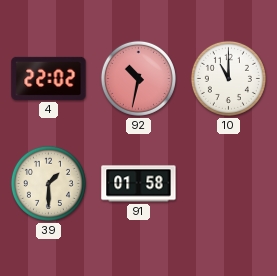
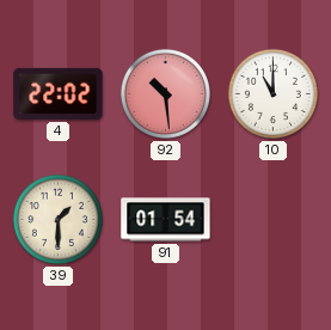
92: 10:32 -> 10:29 (165, 93)
91: 01:58 -> 01:54 (166, 220)
